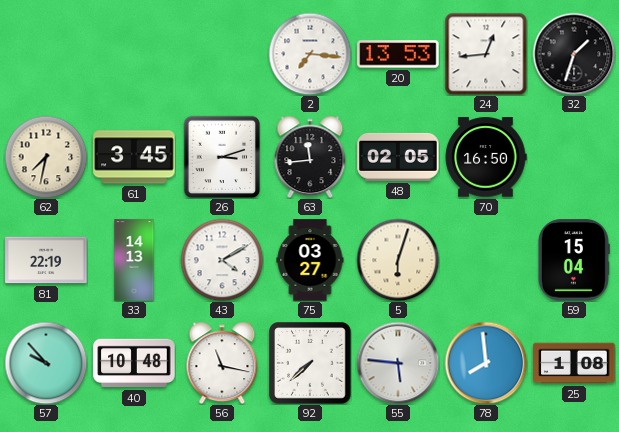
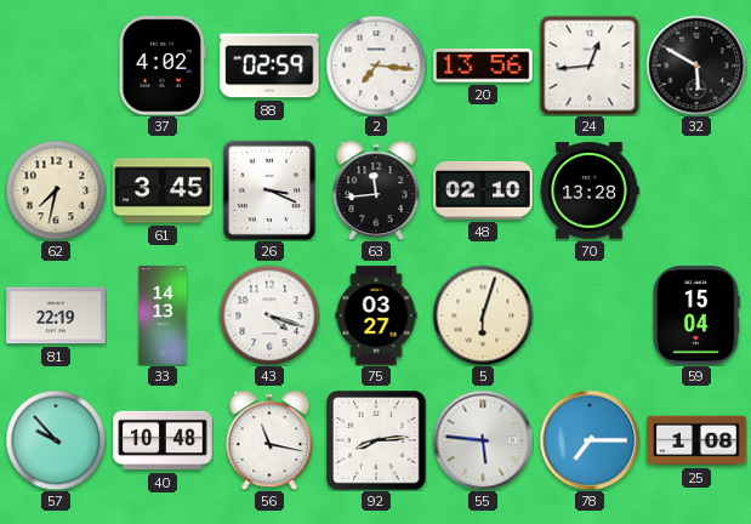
37: none -> 4:02 (163, 65)
88: none -> 02:59 (269, 65)
20: 13:53 -> 13:56 (483, 65)
32: 1:33 -> 5:50 (696, 65)
26: 3:12 -> 3:19 (269, 190)
48: 02:05 -> 02:10 (483, 190)
70: 16:50 -> 13:28 (590, 190)
43: 4:10 -> 4:18 (269, 315)
92: 7:38 -> 8:14 (377, 442)
78: 7:59 -> 7:15 (590, 440)
